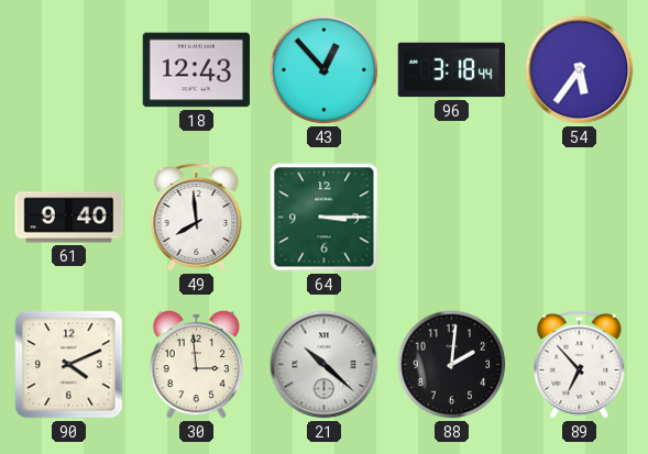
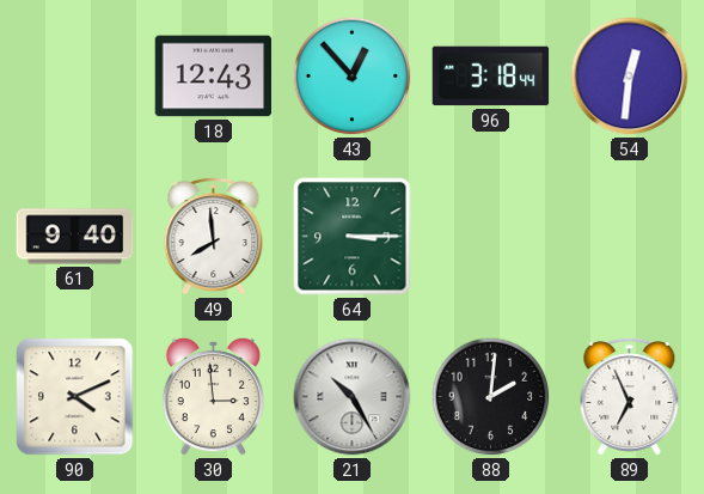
54: 5:36 -> 12:31 (630, 77)
21: 10:22 -> 10:25 (353, 397)
89: 6:53 -> 6:56 (630, 396)
